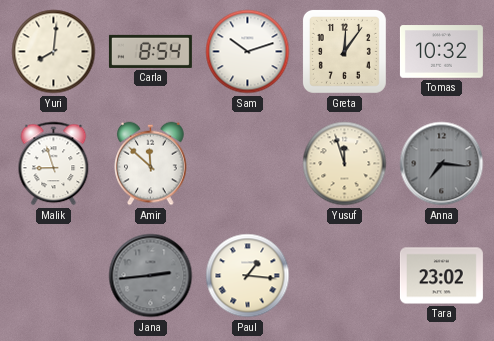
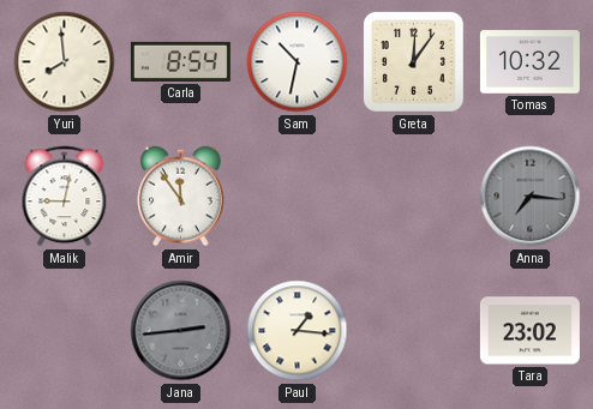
Yuri: 8:01 -> 7:59 (65, 62)
Sam: 10:12 -> 10:32 (298, 62)
Malik: 8:57 -> 9:02 (65, 197)
Amir: 11:52 -> 11:54 (181, 197)
Yusuf: 11:57 -> none (345, 164)
